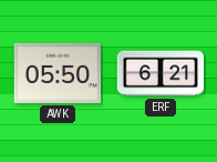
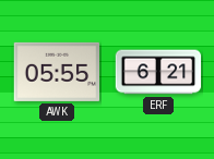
AWK: 05:50 -> 05:55 (57, 72)
